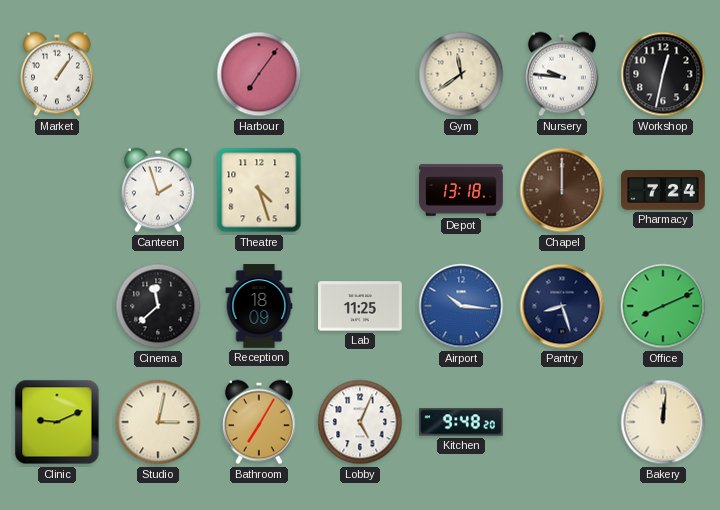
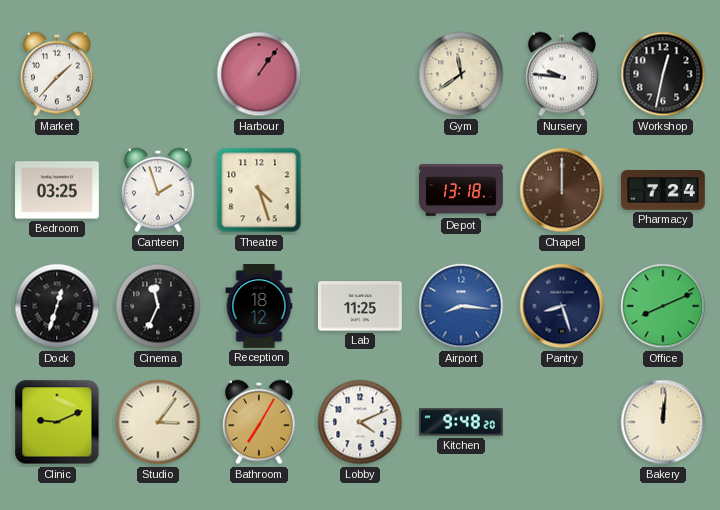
Market: 1:06 -> 1:37 (58, 74)
Harbour: 7:06 -> 1:06 (259, 74)
Bedroom: none -> 03:25 (57, 190)
Dock: none -> 12:33 (57, 306)
Cinema: 11:38 -> 11:34 (158, 306)
Reception: 18:09 -> 18:12 (259, 306)
Airport: 10:16 -> 8:16 (461, 306)
Studio: 3:02 -> 3:06 (158, 422)
Lobby: 5:04 -> 4:11 (360, 422)
